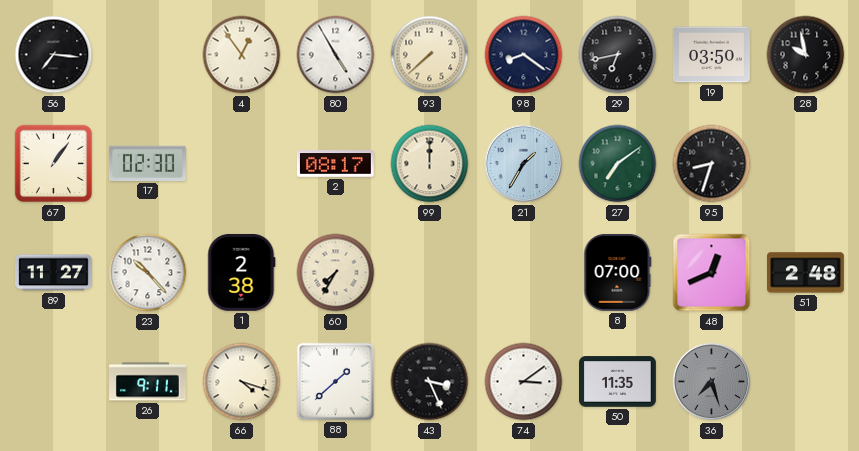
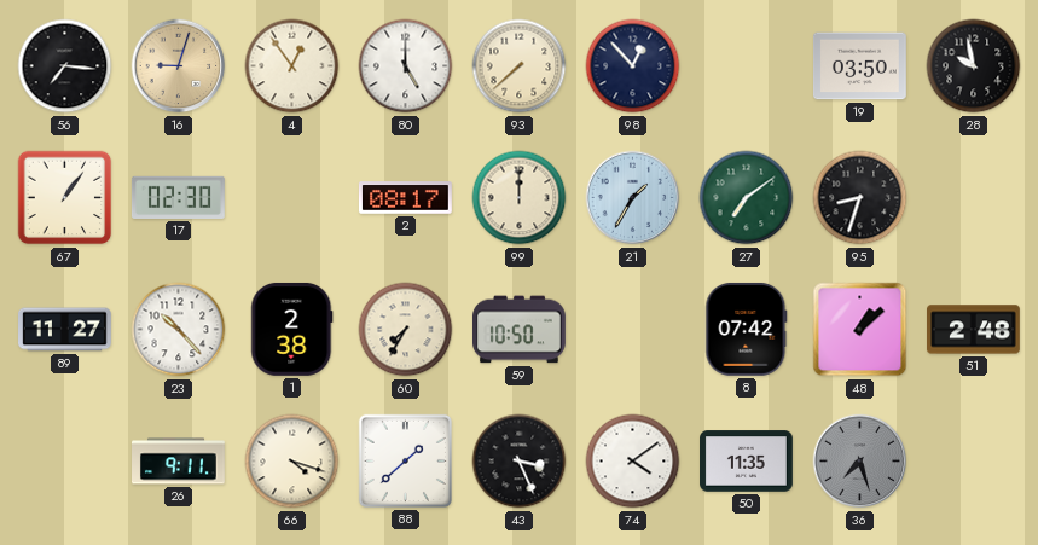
16: none -> 9:03 (179, 66)
80: 4:55 -> 5:00 (406, 66)
98: 8:21 -> 12:53 (633, 66)
29: 6:43 -> none (618, 55)
59: none -> 10:50 (520, 330)
8: 07:00 -> 07:42 (747, 329)
48: 12:41 -> 1:08 (860, 330)
74: 3:09 -> 4:09 (633, 462)
